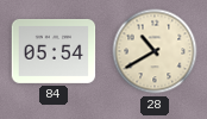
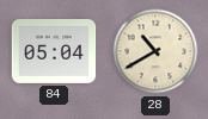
84: 05:54 -> 05:04 (54, 51)
